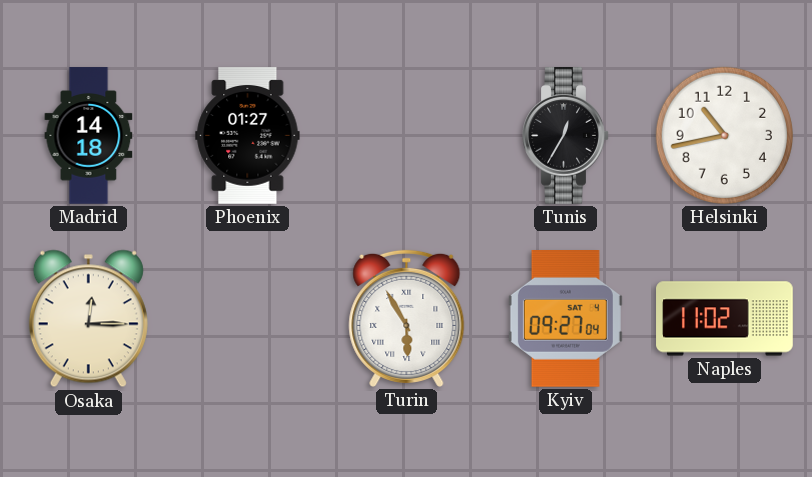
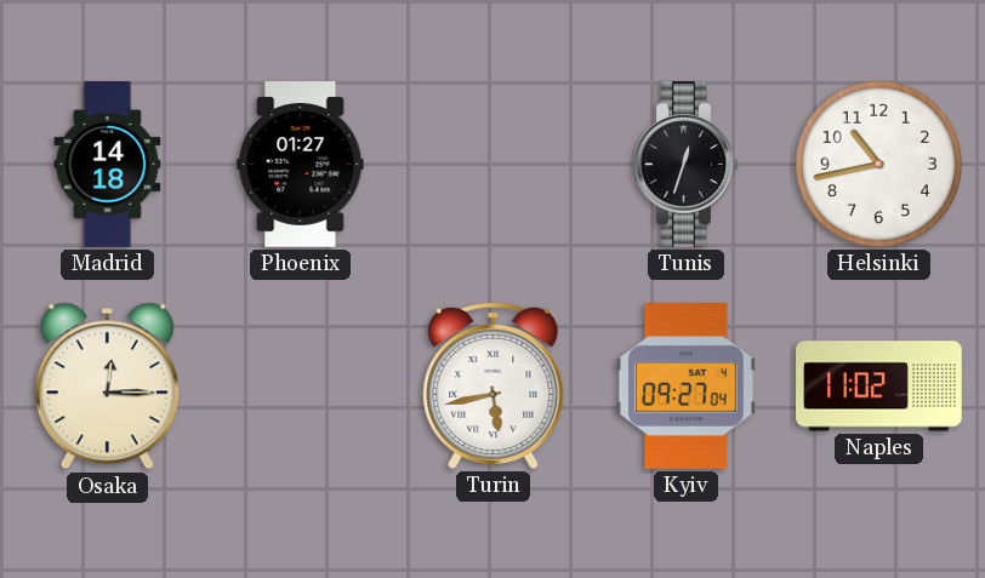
Tunis: 12:35 -> 12:33 (687, 165)
Turin: 5:55 -> 5:43 (494, 385)
